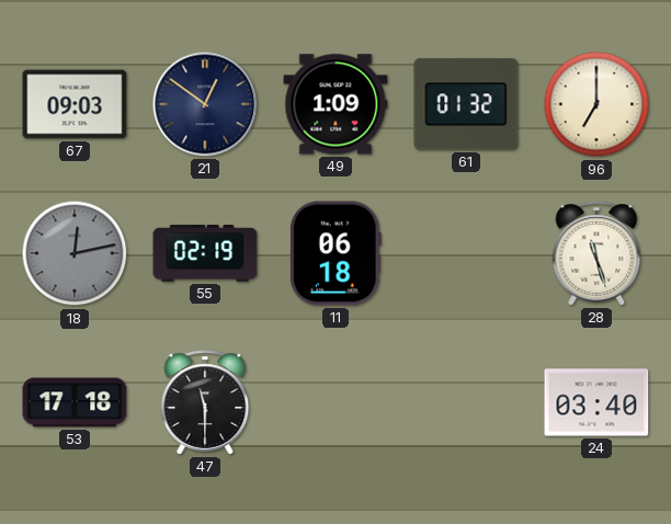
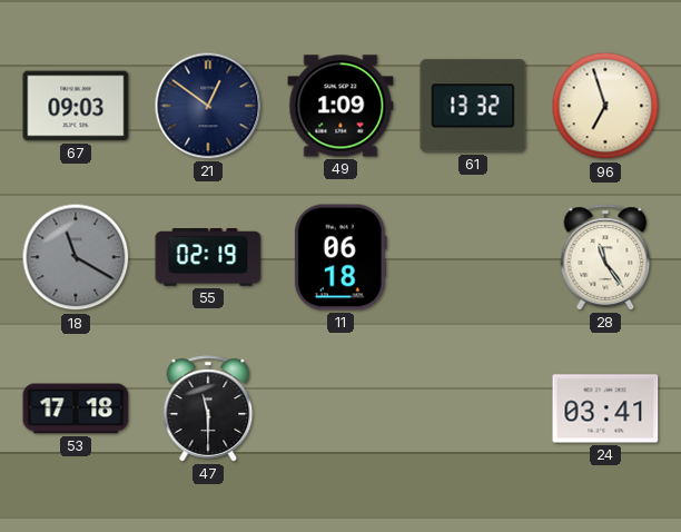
61: 01:32 -> 13:32 (473, 106)
96: 7:00 -> 6:57 (605, 106)
18: 12:13 -> 11:20 (76, 257)
28: 11:27 -> 11:24 (605, 257)
24: 03:40 -> 03:41 (605, 408)
